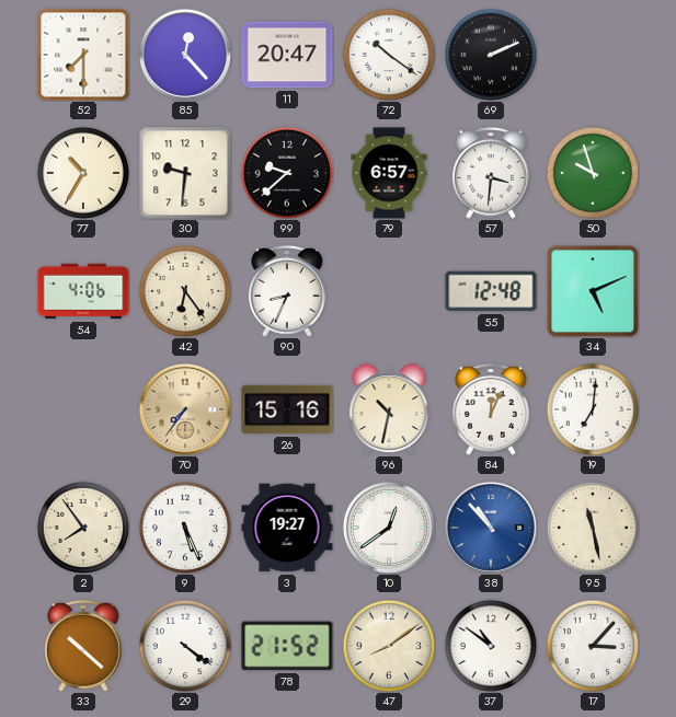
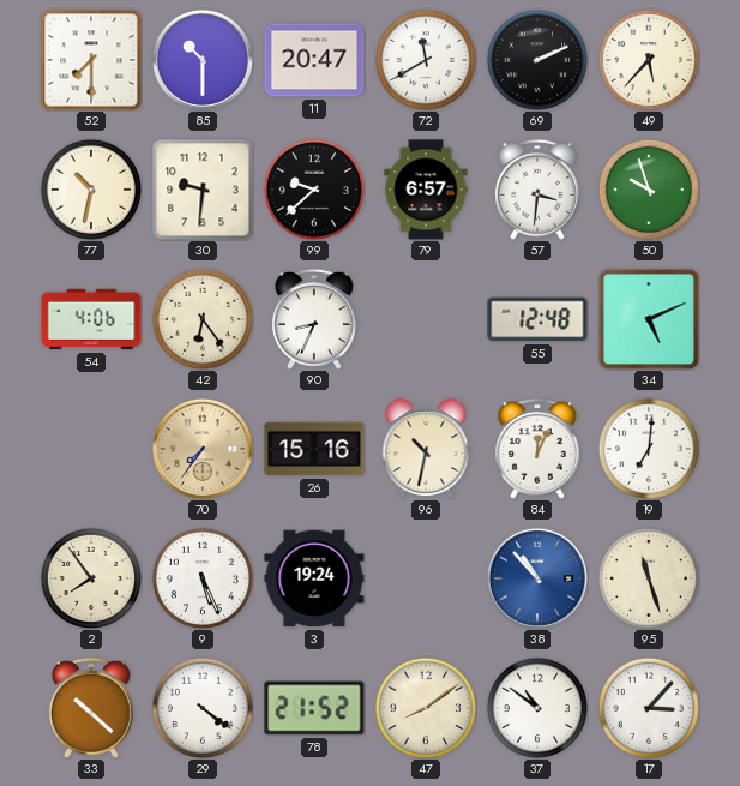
85: 12:23 -> 10:30 (203, 60)
72: 10:21 -> 11:40 (425, 59)
49: none -> 5:37 (648, 59)
77: 10:35 -> 10:32 (90, 188)
3: 19:27 -> 19:24 (314, 578)
10: 12:39 -> none (389, 528)
95: 11:28 -> 11:27 (648, 577)
